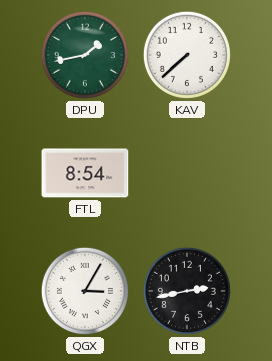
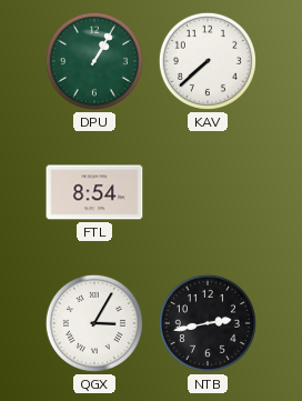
DPU: 1:43 -> 1:05 (94, 61)
